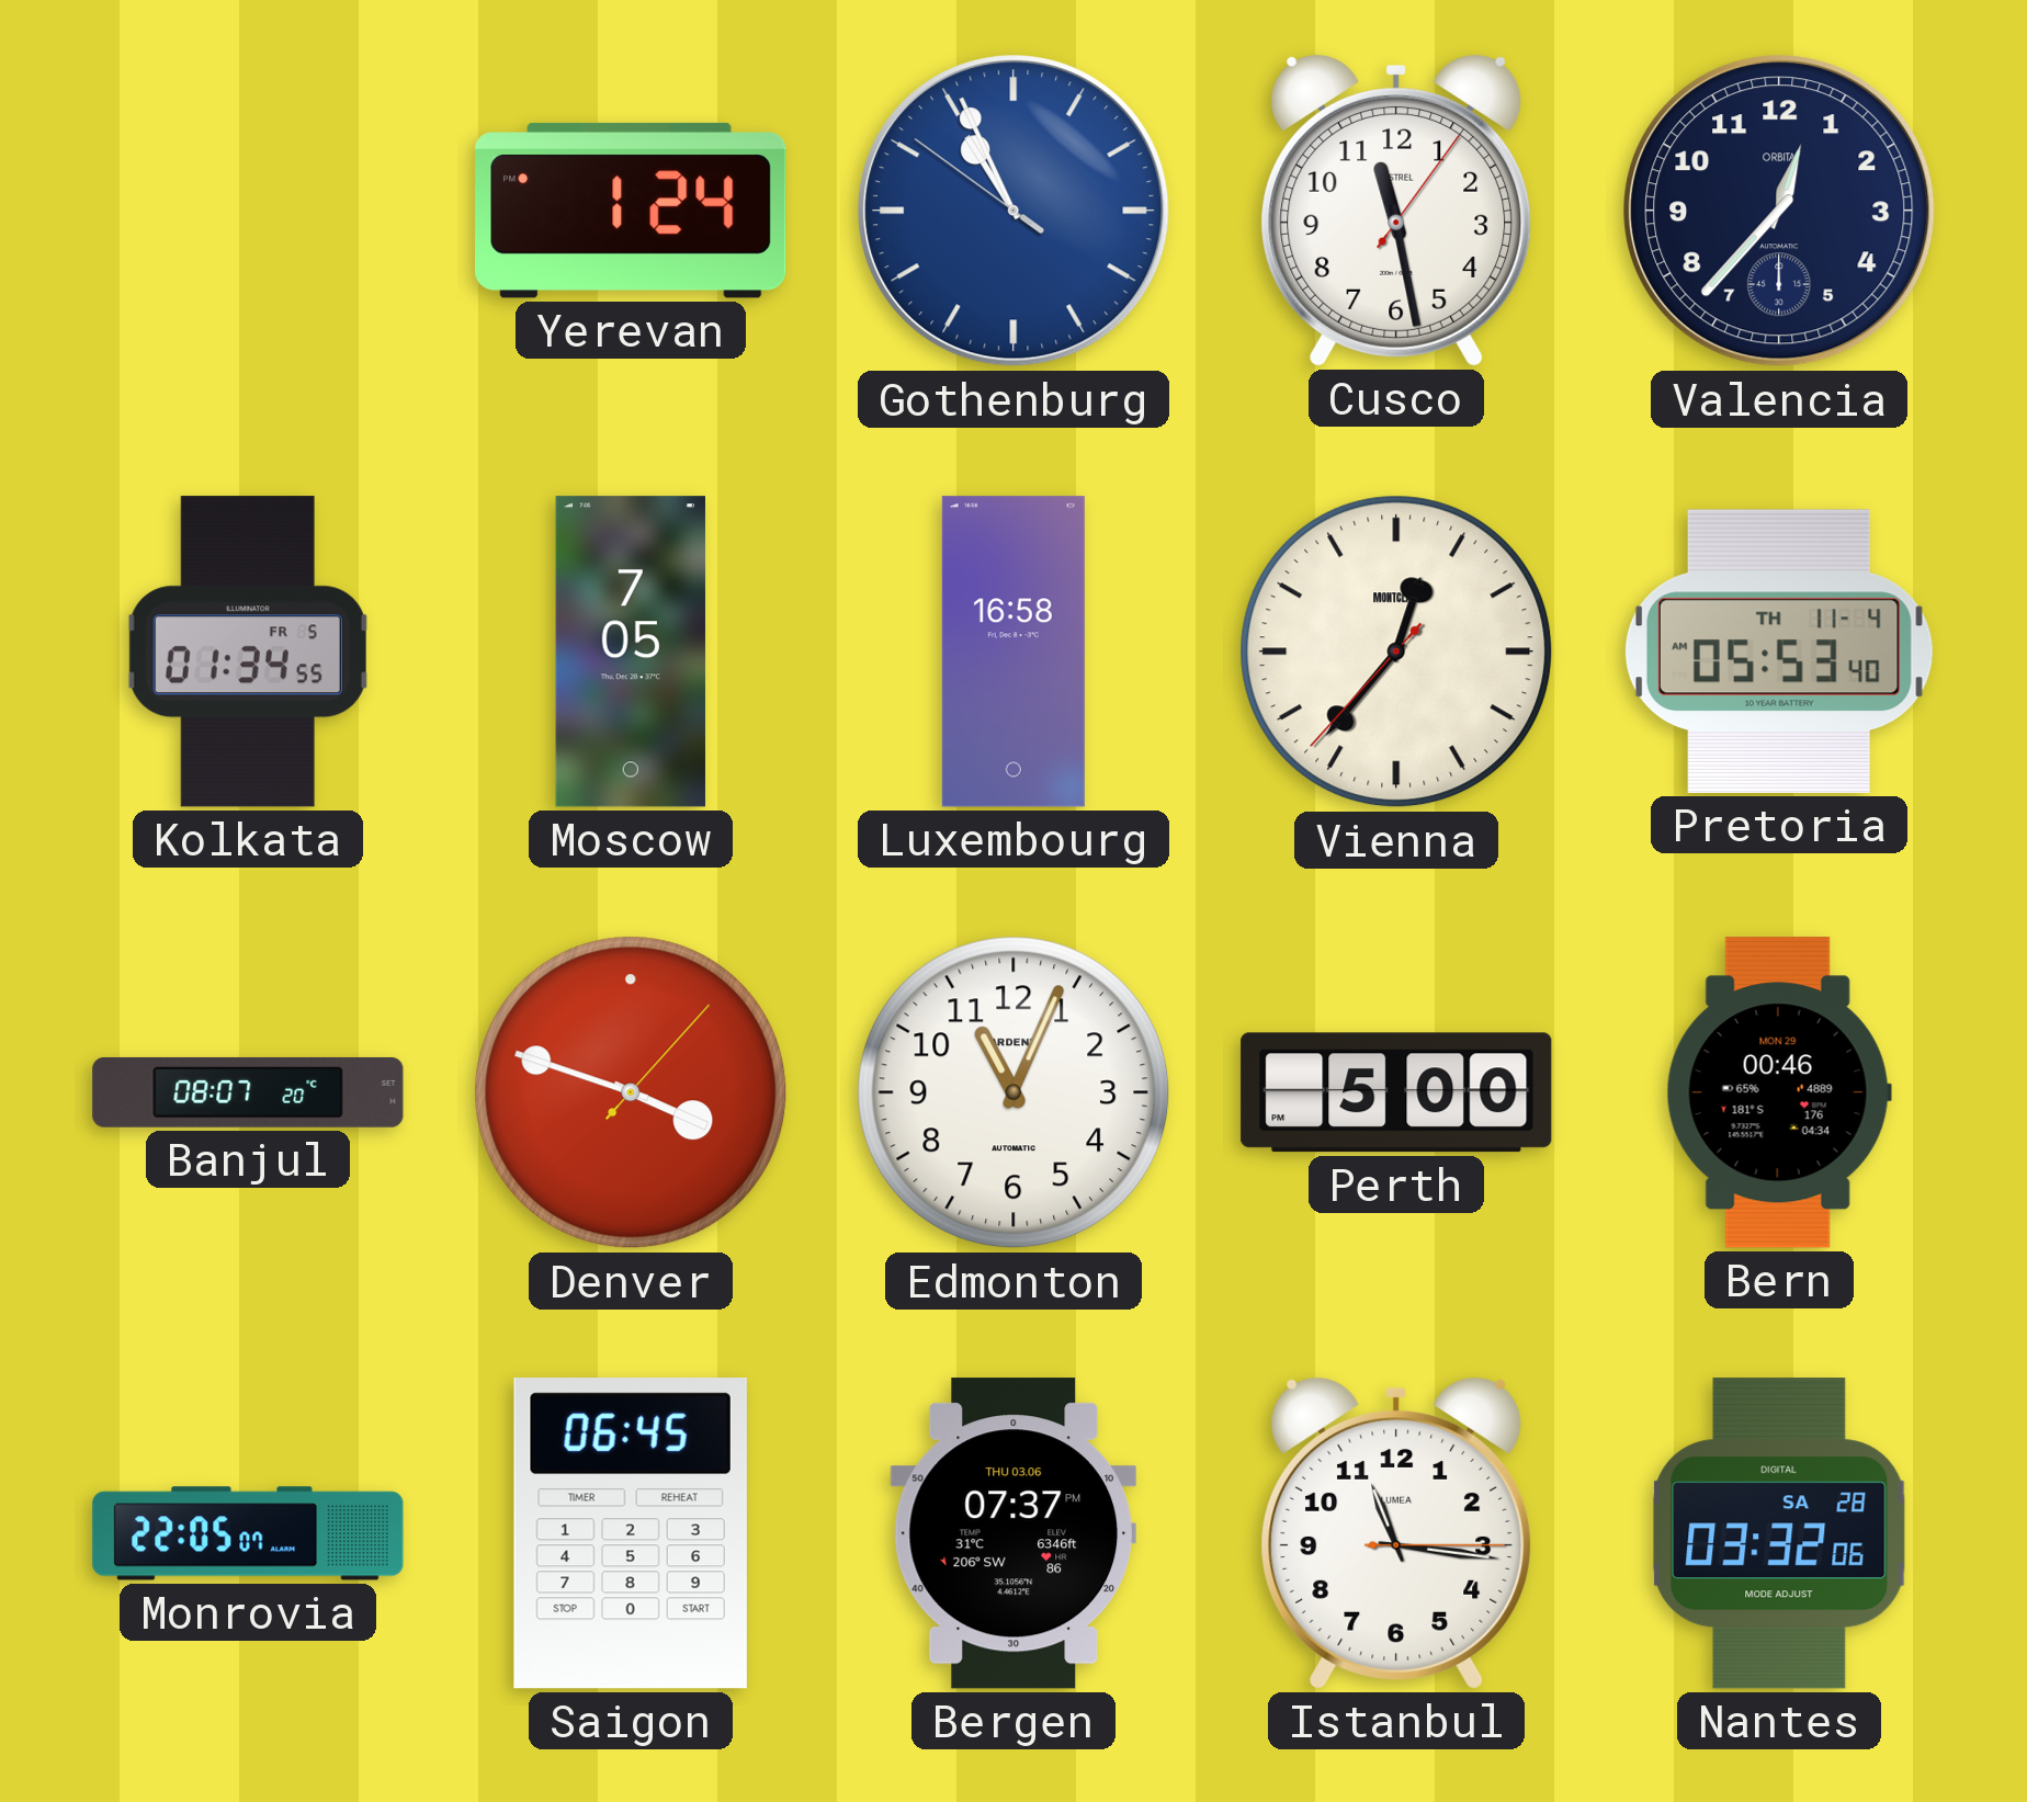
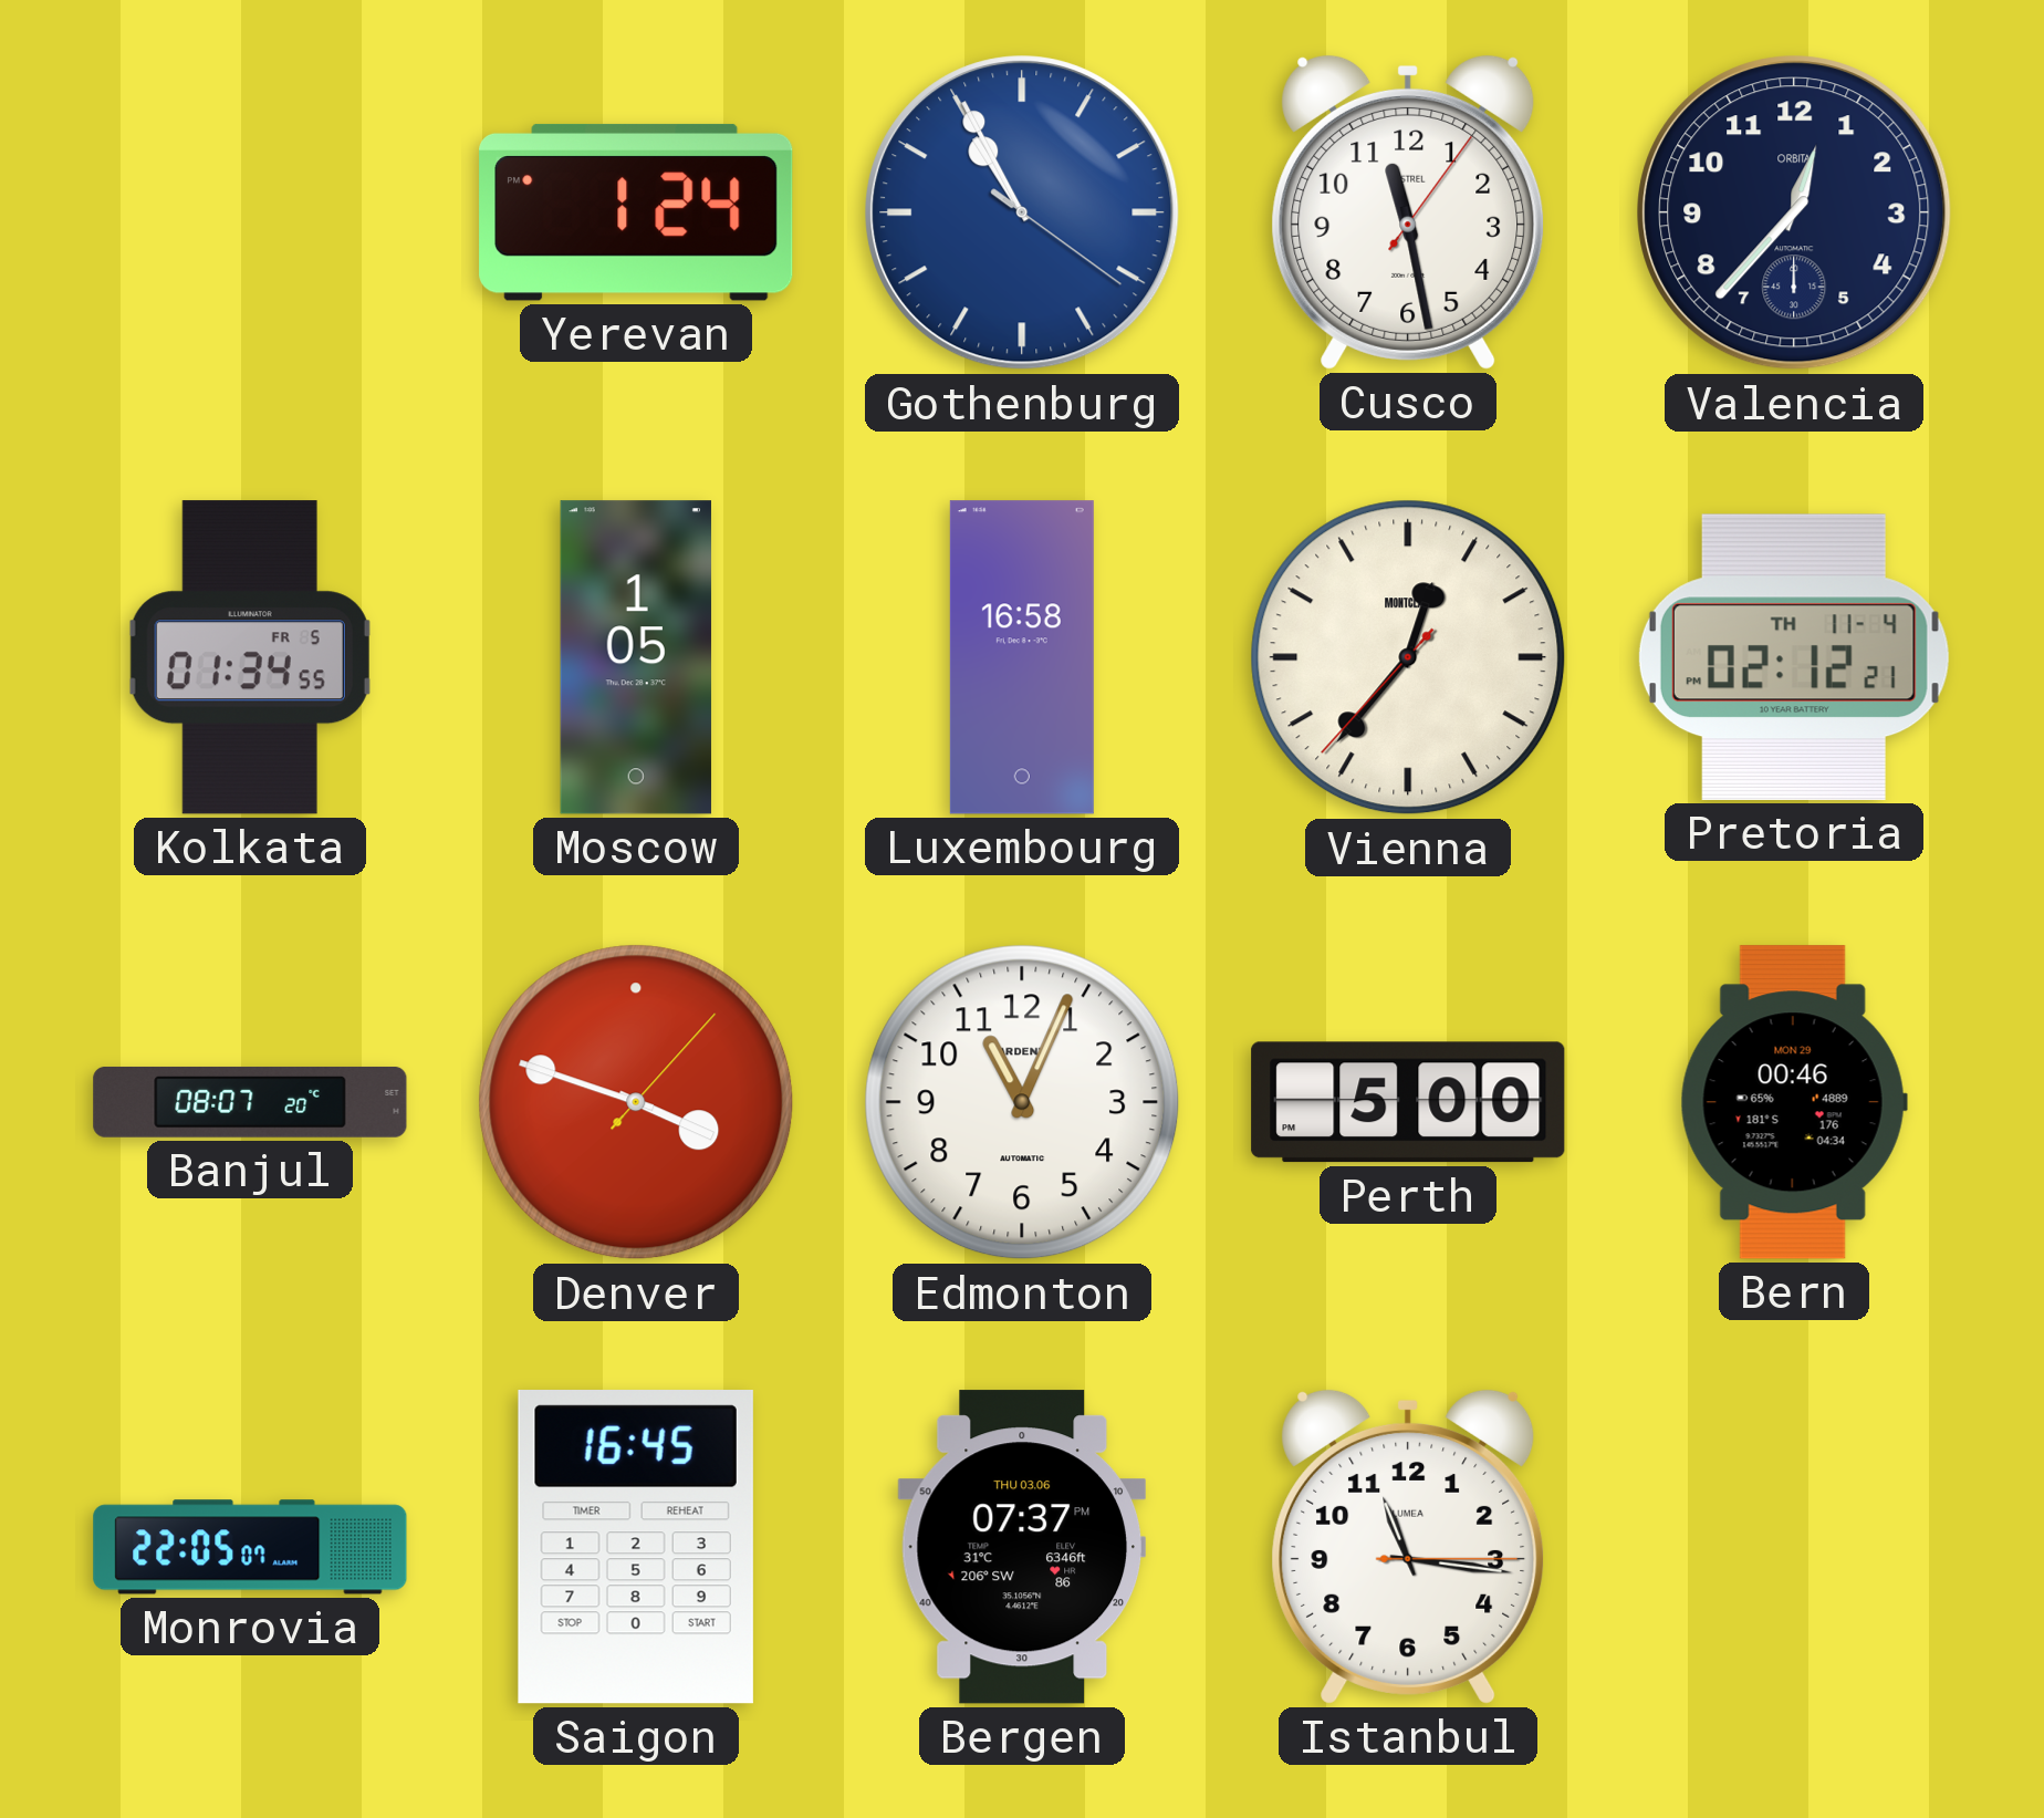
Gothenburg: 10:55:51 -> 10:55:21 (1022, 212)
Moscow: 7:05 -> 1:05 (636, 657)
Pretoria: 05:53 -> 02:12 (1794, 657)
Saigon: 06:45 -> 16:45 (636, 1548)
Nantes: 03:32 -> none (1779, 1533)
